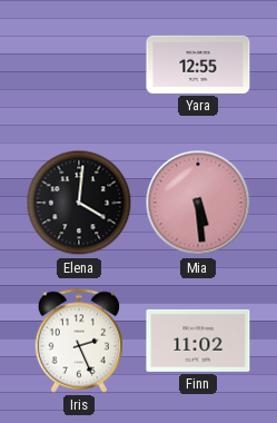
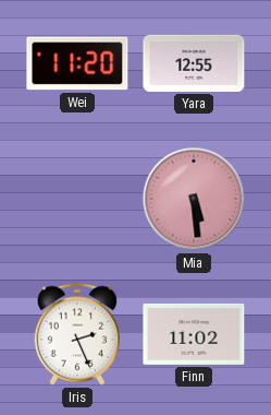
Wei: none -> 11:20 (77, 63)
Elena: 4:01 -> none (79, 203)
